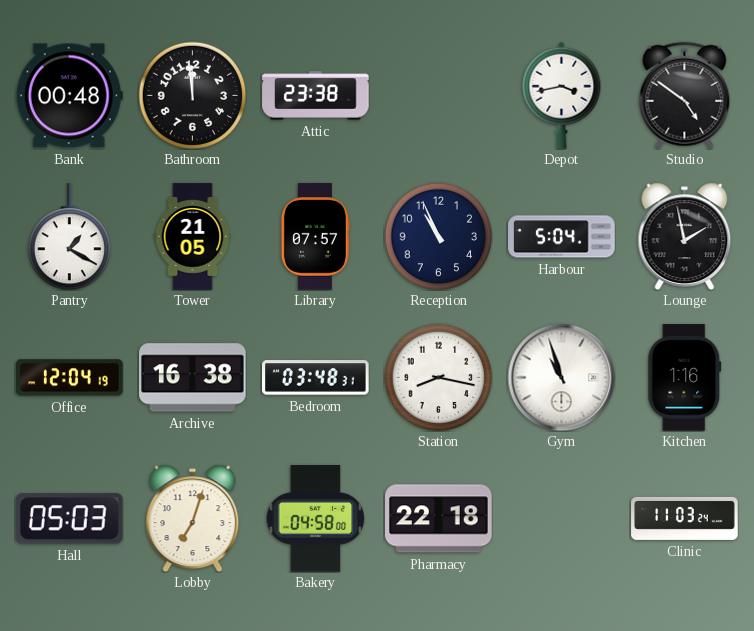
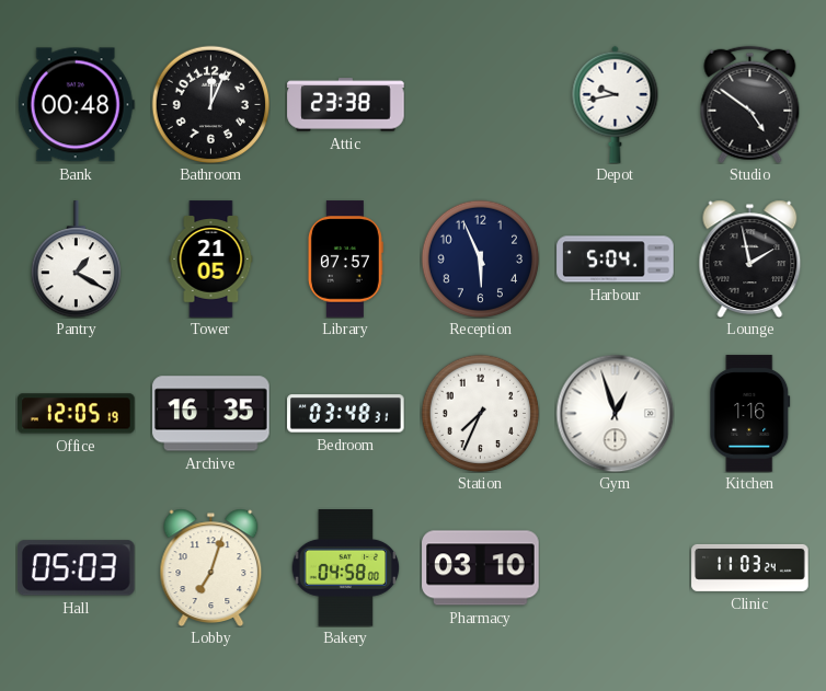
Bathroom: 11:59 -> 12:04 (210, 104)
Depot: 3:43 -> 9:43 (616, 104)
Reception: 10:56 -> 5:56 (480, 258)
Office: 12:04 -> 12:05 (77, 414)
Archive: 16:38 -> 16:35 (211, 414)
Station: 8:17 -> 7:34 (480, 413)
Gym: 10:57 -> 12:57 (615, 413)
Pharmacy: 22:18 -> 03:10 (481, 568)
